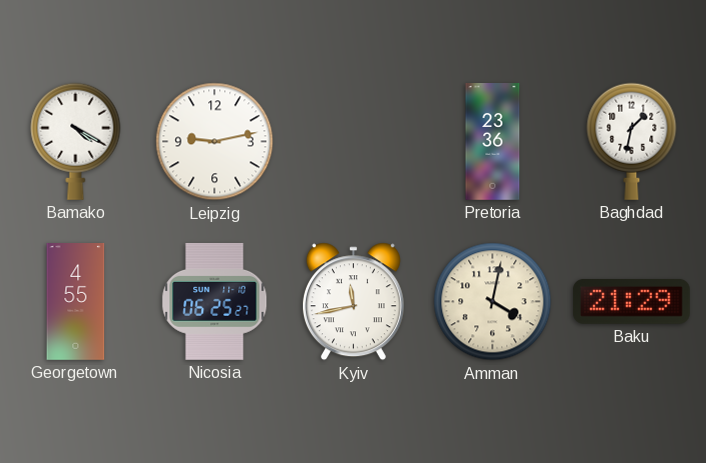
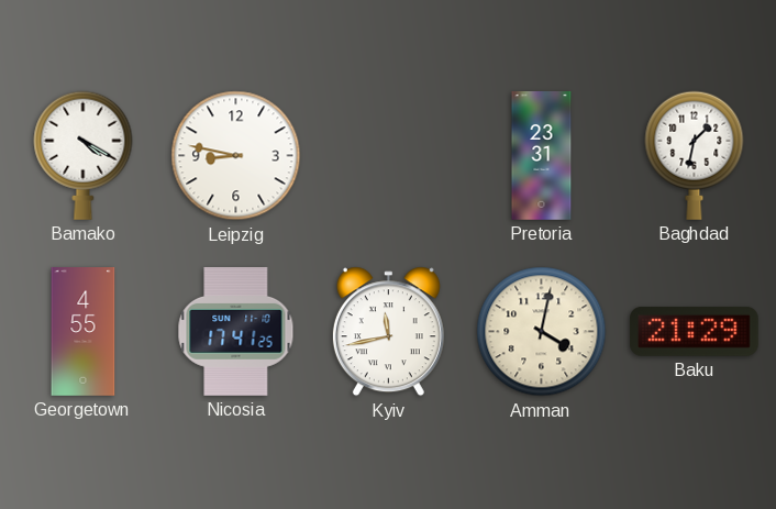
Leipzig: 9:13 -> 8:47 (236, 156)
Pretoria: 23:36 -> 23:31 (542, 156)
Nicosia: 06:25 -> 17:41 (236, 331)
